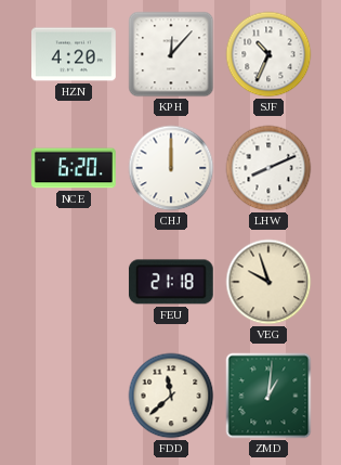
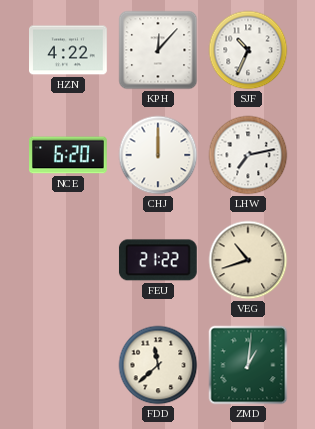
HZN: 4:20 -> 4:22 (69, 50)
LHW: 8:11 -> 7:13 (248, 155)
FEU: 21:18 -> 21:22 (158, 260)
VEG: 9:57 -> 10:42 (248, 260)
